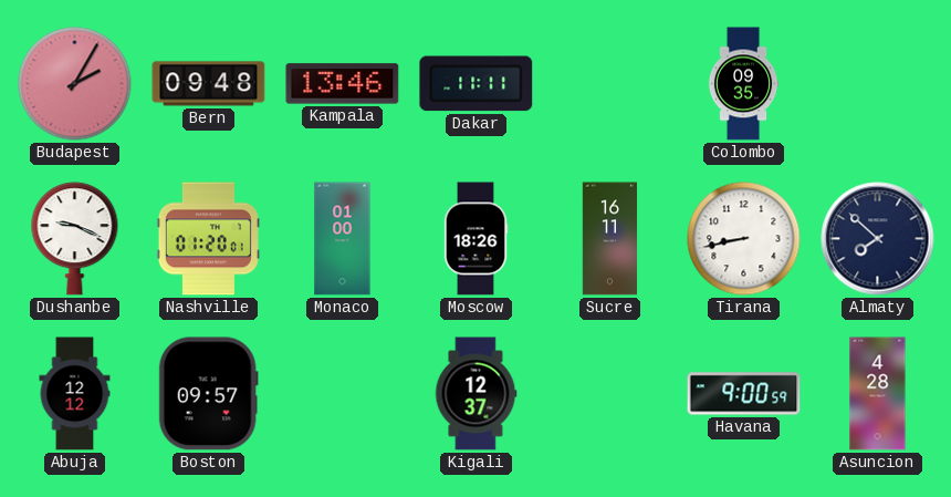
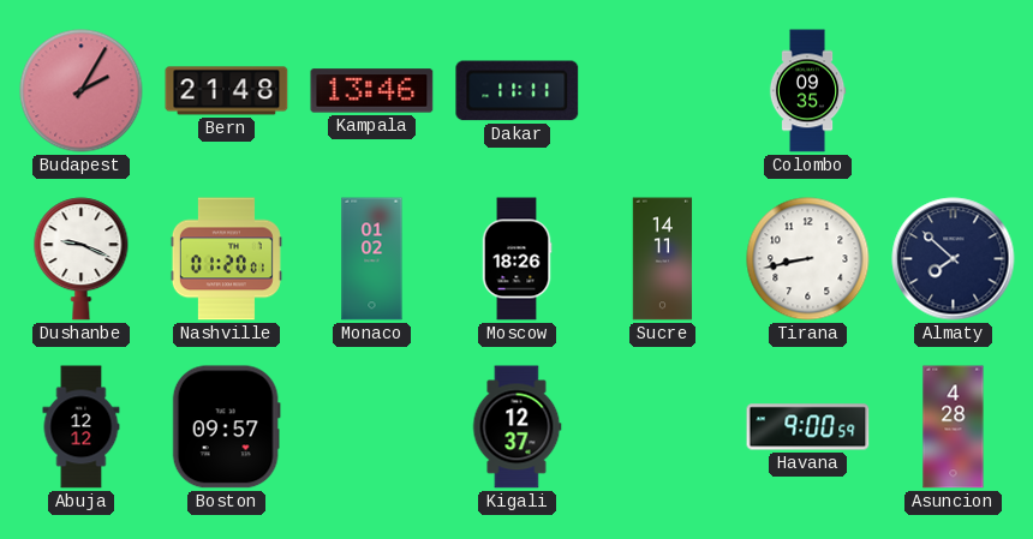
Bern: 09:48 -> 21:48 (227, 91)
Monaco: 01:00 -> 01:02 (372, 259)
Sucre: 16:11 -> 14:11 (663, 259)
